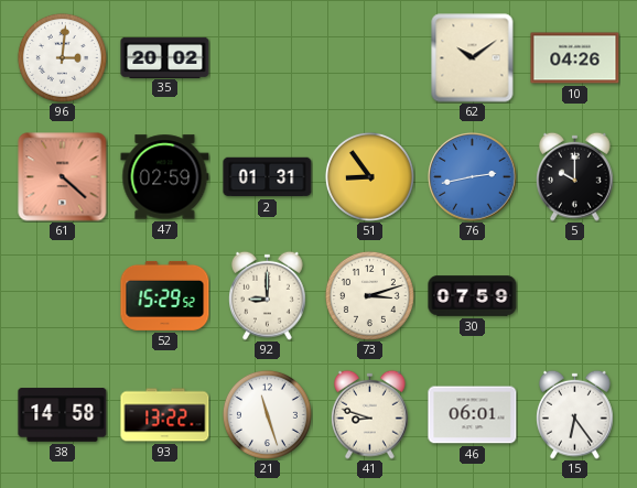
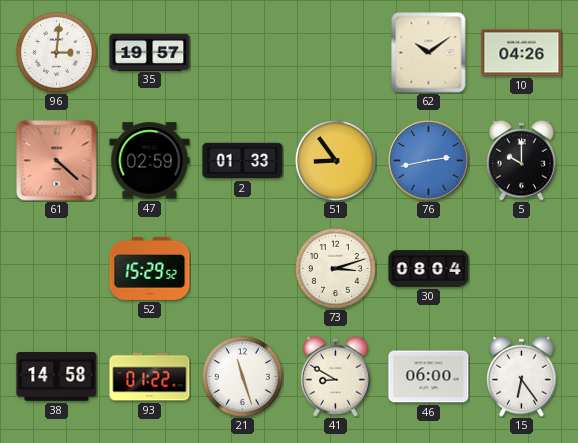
35: 20:02 -> 19:57 (150, 52)
2: 01:31 -> 01:33 (243, 161)
92: 9:00 -> none (268, 295)
30: 07:59 -> 08:04 (429, 269)
93: 13:22 -> 01:22 (150, 377)
41: 8:48 -> 8:50 (336, 376)
46: 06:01 -> 06:00 (429, 377)
